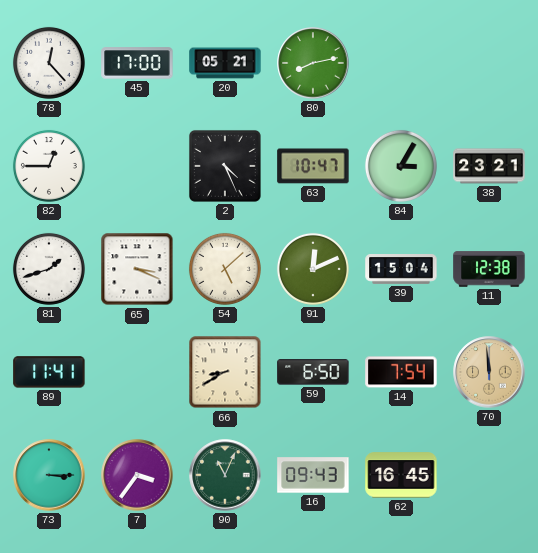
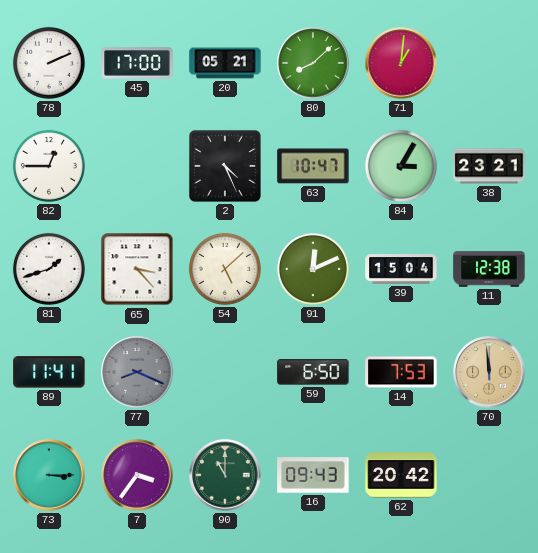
78: 12:23 -> 2:11 (49, 63)
80: 8:13 -> 8:08 (313, 63)
71: none -> 1:01 (401, 63)
65: 3:19 -> 3:23 (137, 269)
77: none -> 8:19 (137, 372)
66: 8:40 -> none (225, 372)
14: 7:54 -> 7:53 (401, 372)
90: 11:04 -> 11:00 (225, 475)
62: 16:45 -> 20:42 (401, 475)
